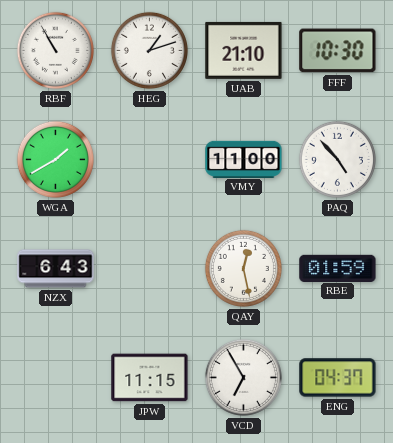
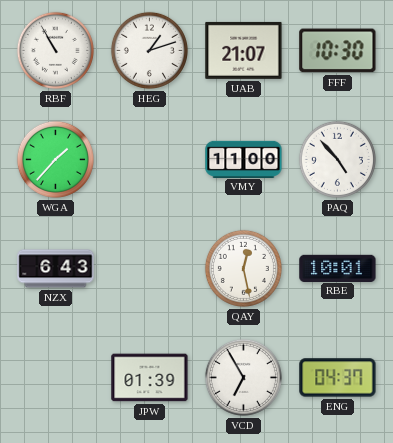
UAB: 21:10 -> 21:07 (244, 50)
WGA: 1:40 -> 1:37 (55, 159)
RBE: 01:59 -> 10:01 (338, 268)
JPW: 11:15 -> 01:39 (150, 378)
